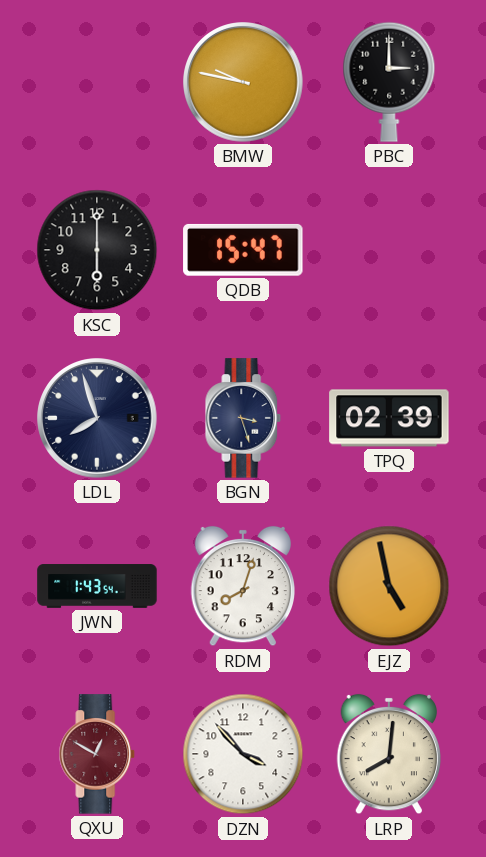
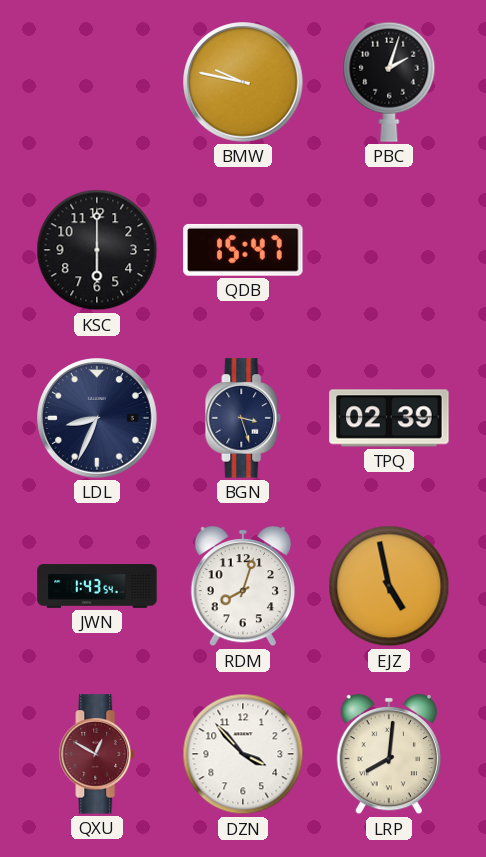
PBC: 3:00 -> 2:03 (389, 82)
LDL: 7:57 -> 8:34 (97, 418)
